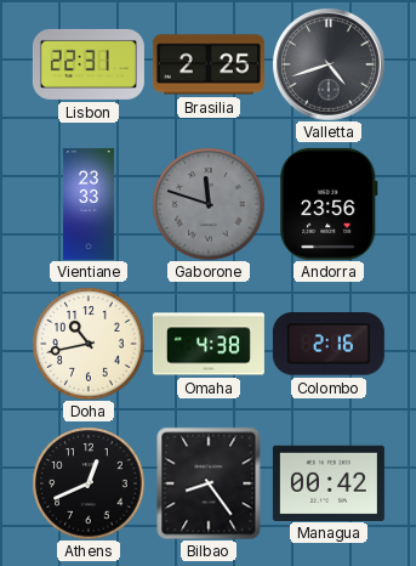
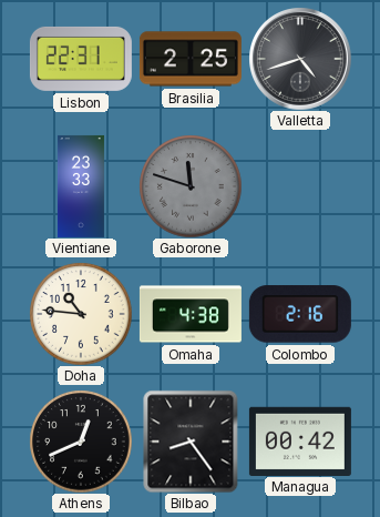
Andorra: 23:56 -> none (329, 204)
Doha: 10:43 -> 10:46 (81, 314)
